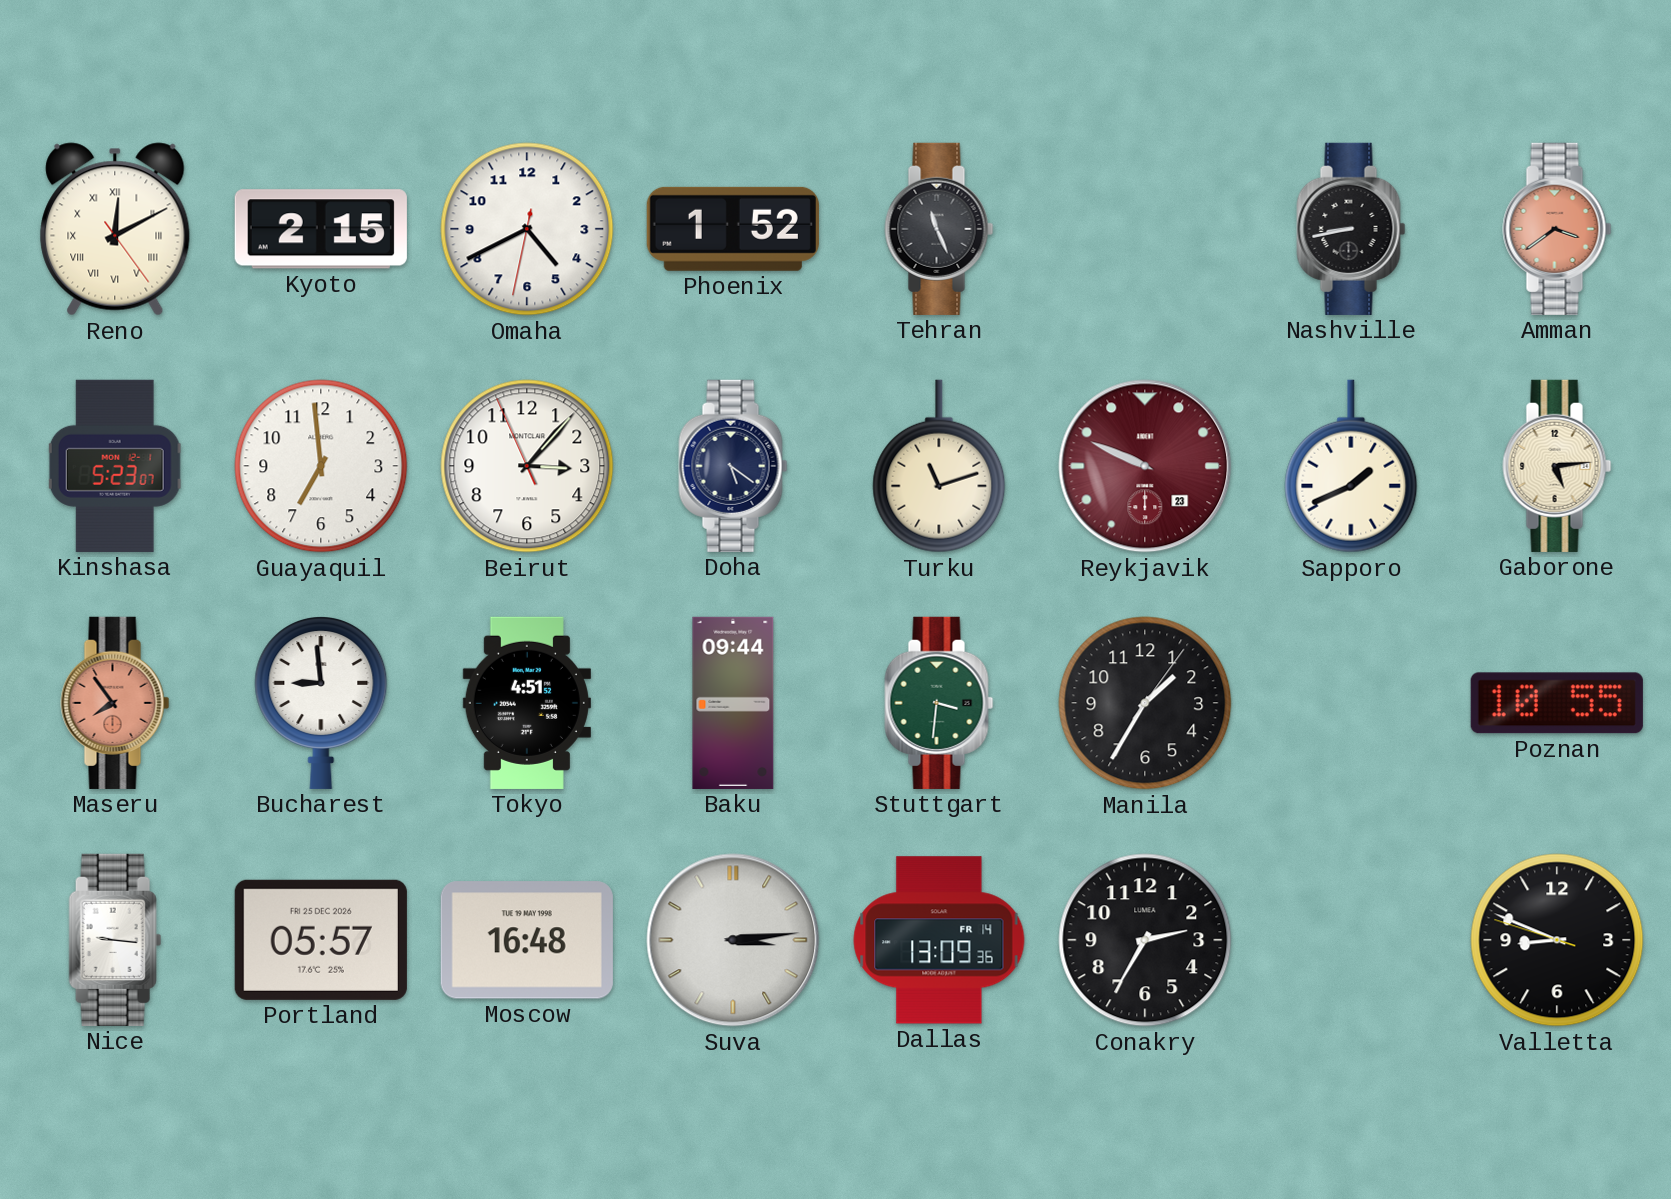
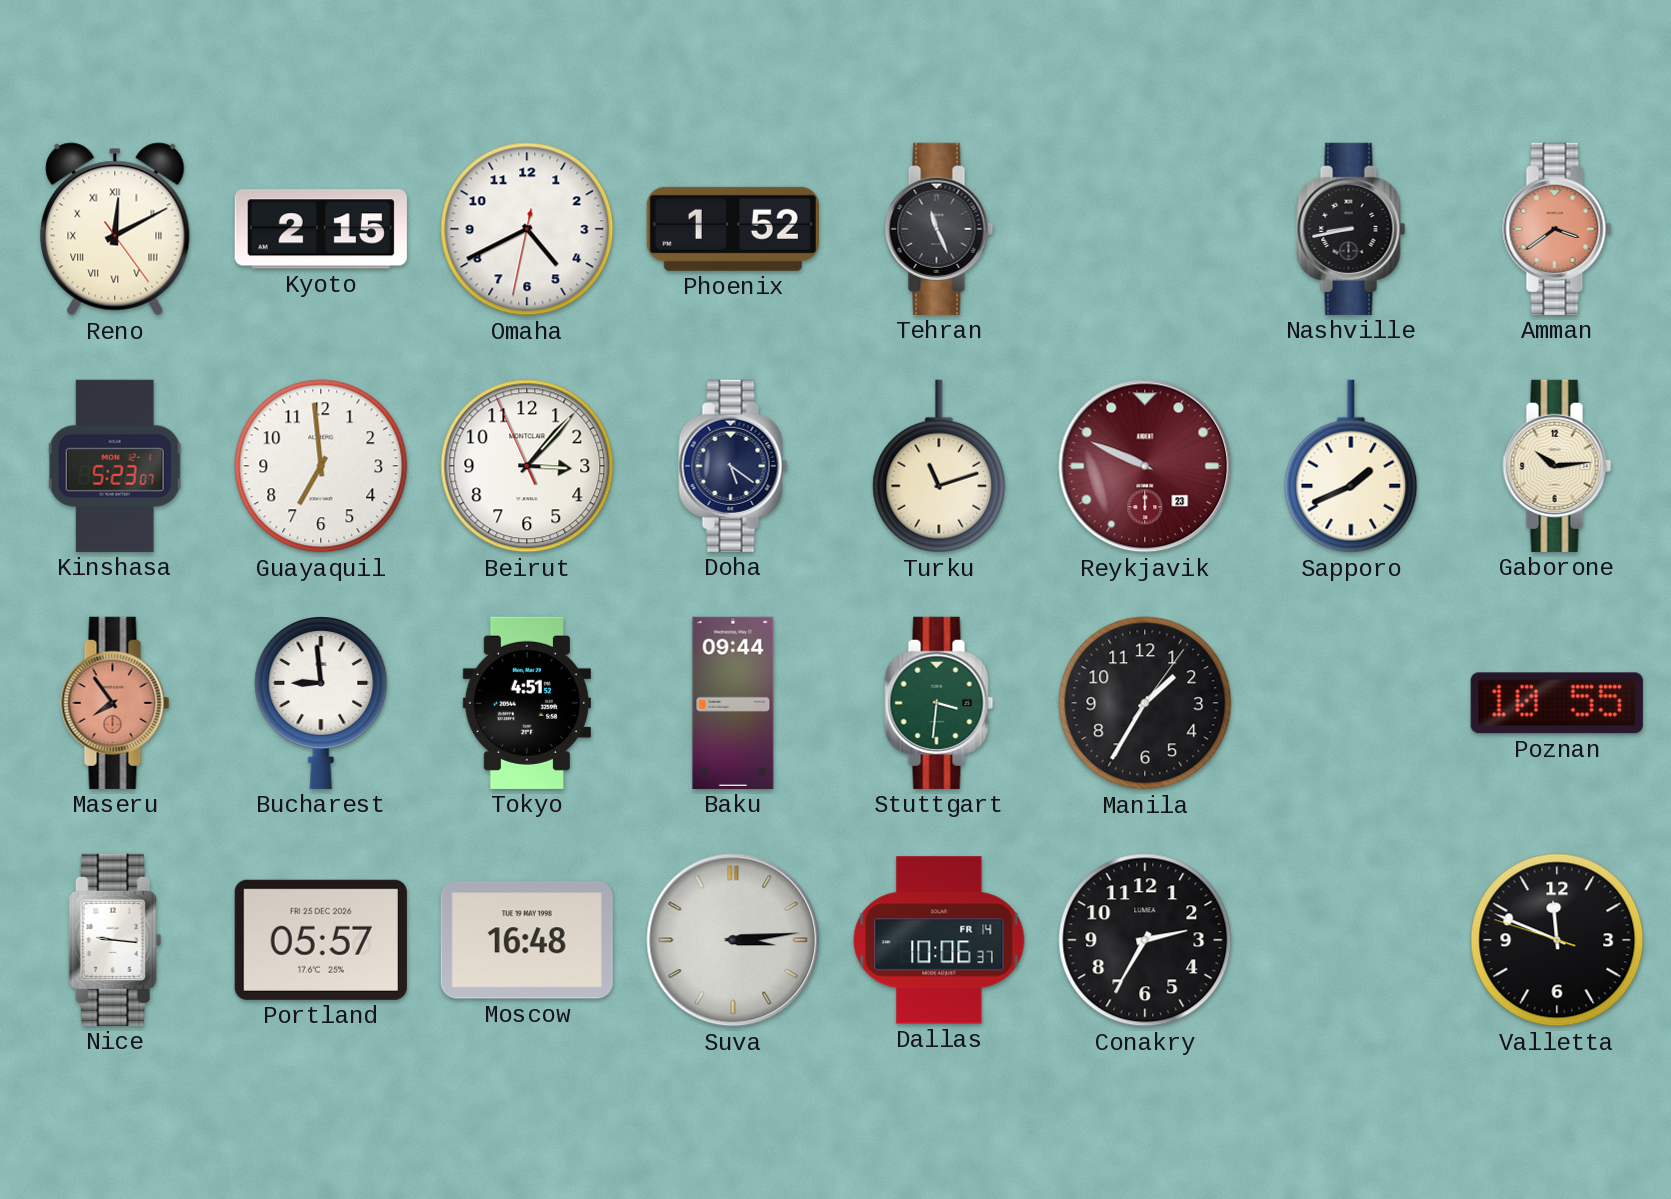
Gaborone: 5:14 -> 10:14 (1557, 466)
Dallas: 13:09 -> 10:06 (939, 940)
Valletta: 8:48 -> 11:48 (1557, 940)
